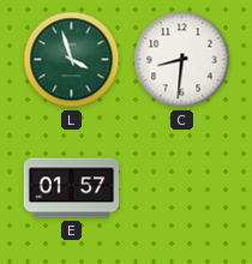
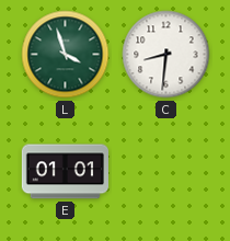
E: 01:57 -> 01:01 (65, 172)
